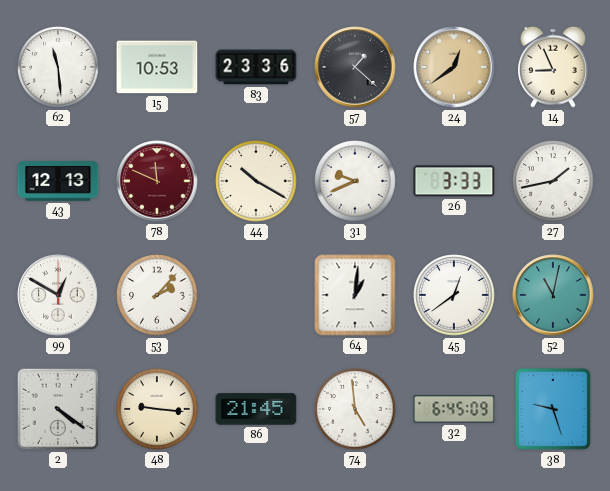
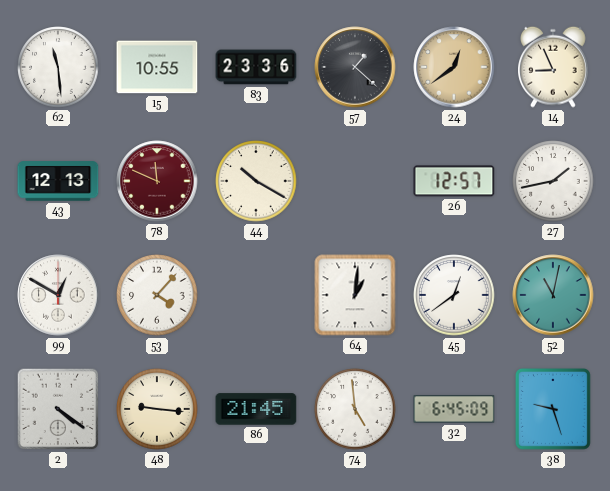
15: 10:53 -> 10:55 (157, 67)
31: 9:41 -> none (355, 181)
26: 3:33 -> 12:57 (454, 181)
53: 2:07 -> 4:07 (157, 295)
